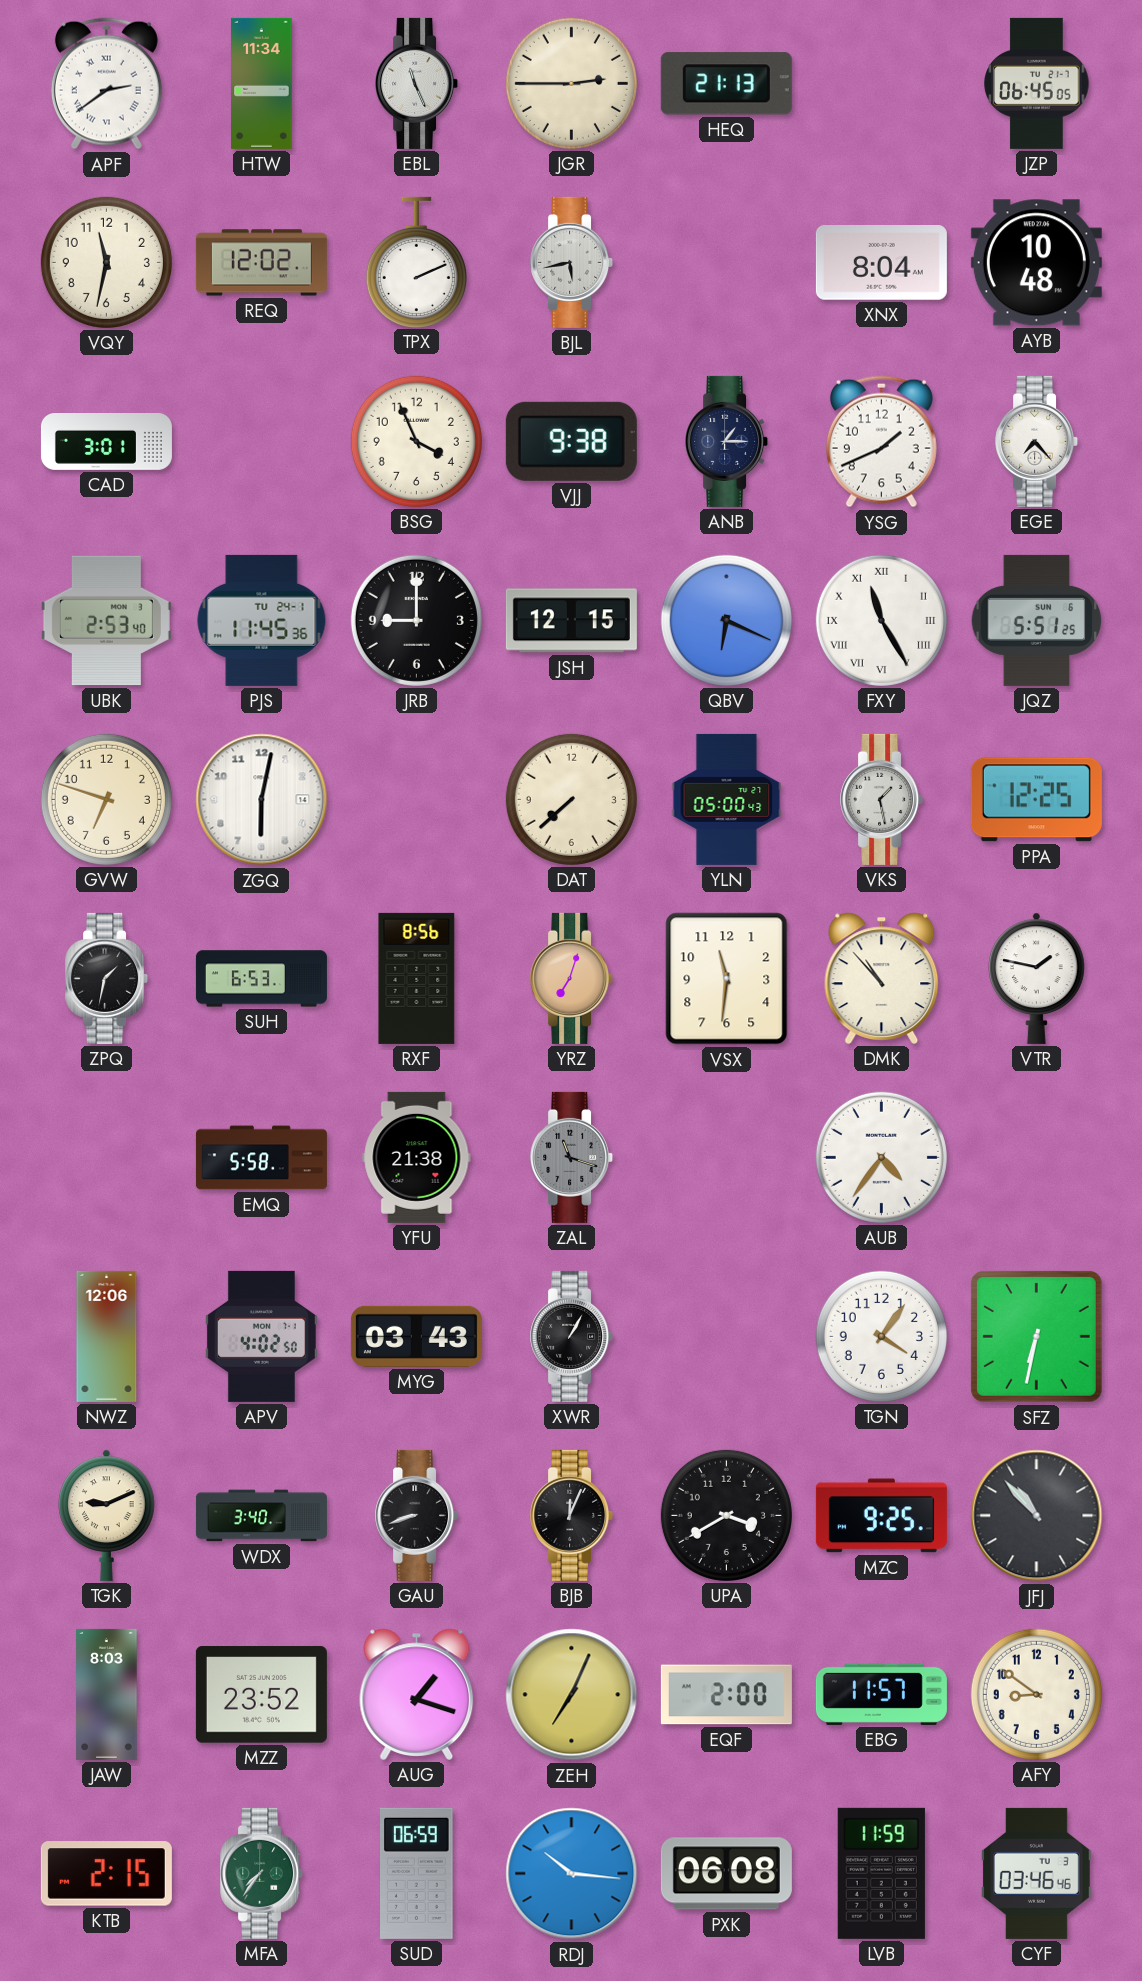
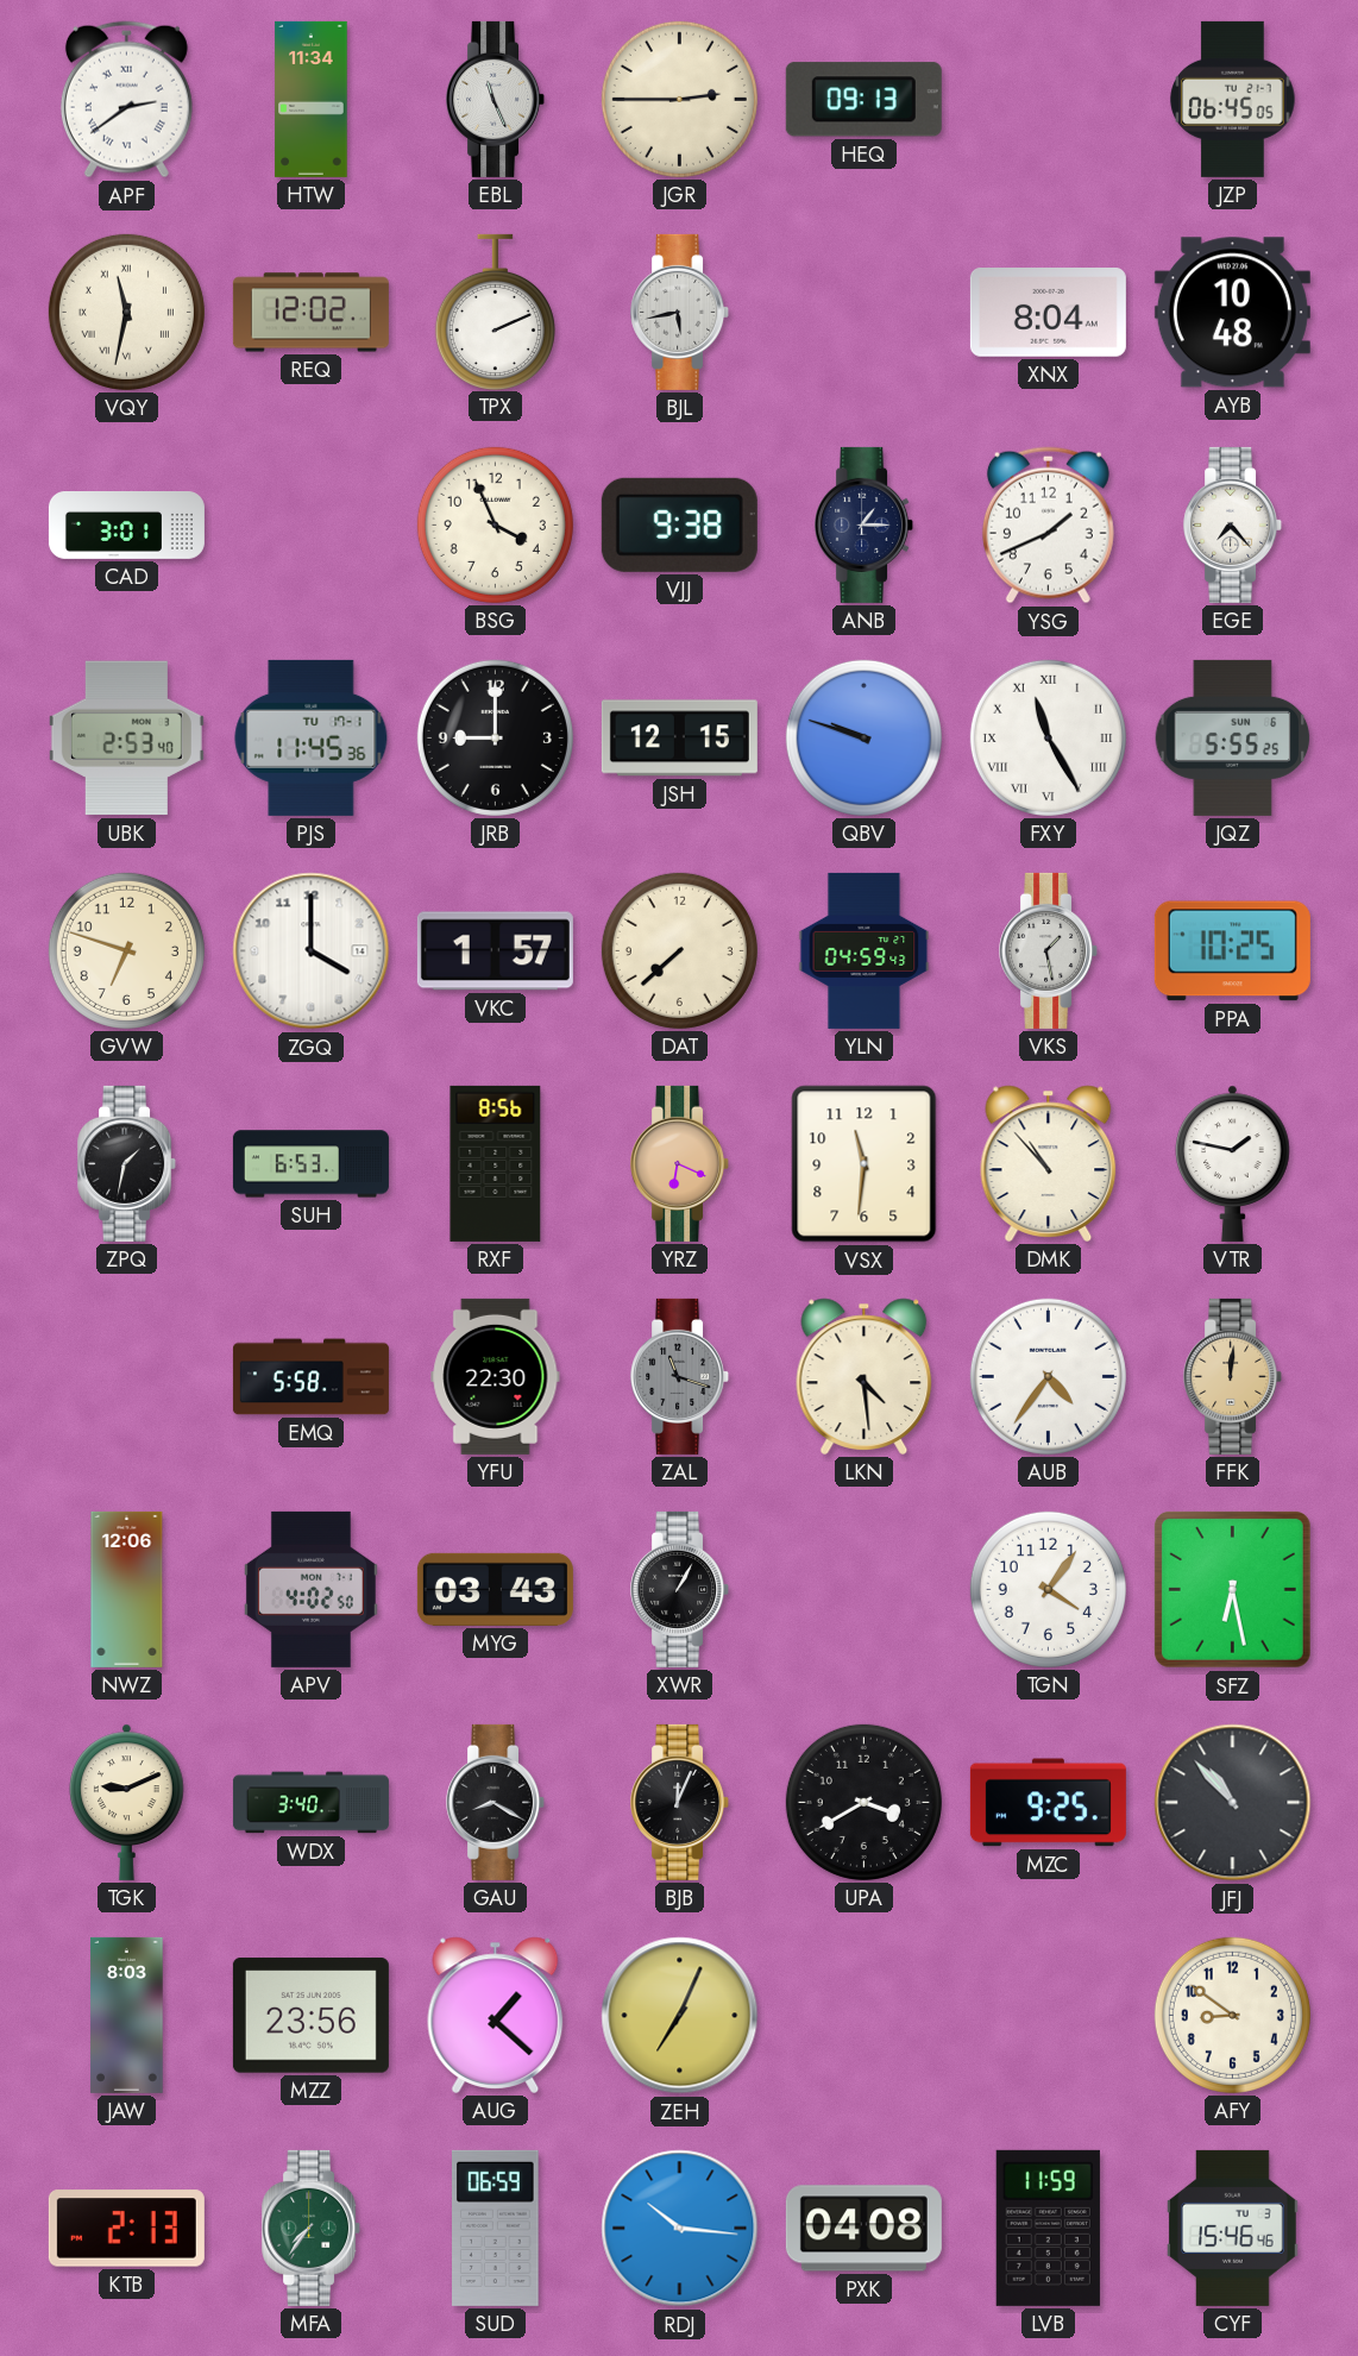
HEQ: 21:13 -> 09:13 (863, 100)
VQY numerals: Arabic -> Roman (126, 312)
PJS date: TU 24-1 -> TU 17-1 (312, 737)
QBV: 6:19 -> 9:48 (863, 737)
JQZ: 5:51 -> 5:55 (1233, 737)
ZGQ: 6:02 -> 4:00 (312, 951)
VKC: none -> 1:57 (495, 951)
YLN: 05:00 -> 04:59 (865, 950)
PPA: 12:25 -> 10:25 (1232, 951)
YRZ: 7:03 -> 6:19 (680, 1163)
YFU: 21:38 -> 22:30 (496, 1376)
LKN: none -> 4:29 (865, 1376)
FFK: none -> 12:01 (1233, 1376)
SFZ: 6:32 -> 6:28 (1232, 1589)
GAU: 8:42 -> 8:20 (496, 1802)
MZZ: 23:52 -> 23:56 (310, 2016)
AUG: 1:18 -> 1:22 (496, 2015)
EQF: 2:00 -> none (726, 1695)
EBG: 11:57 -> none (881, 1694)
KTB: 2:15 -> 2:13 (126, 2229)
PXK: 06:08 -> 04:08 (863, 2229)
CYF: 03:46 -> 15:46 (1233, 2228)
